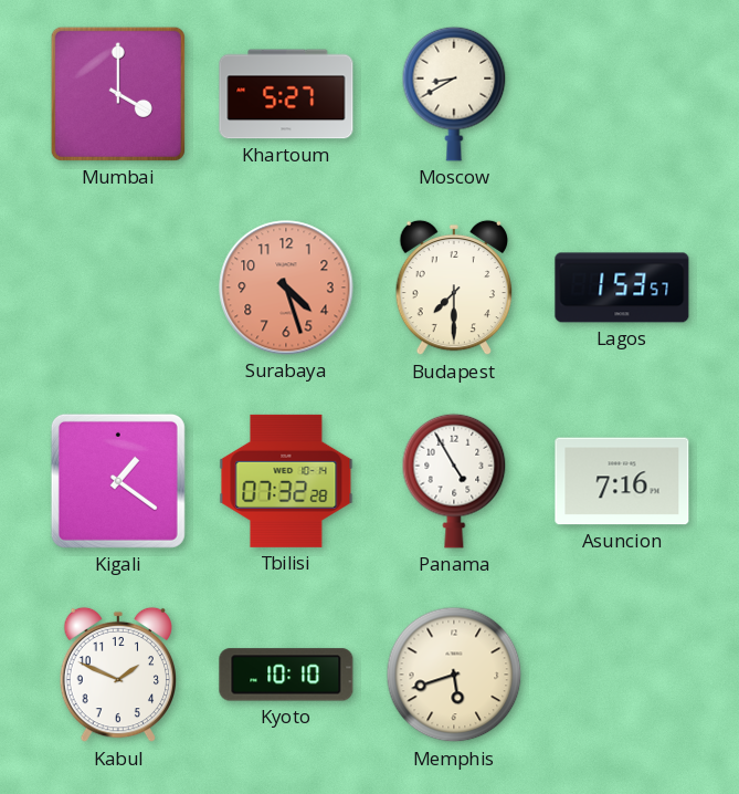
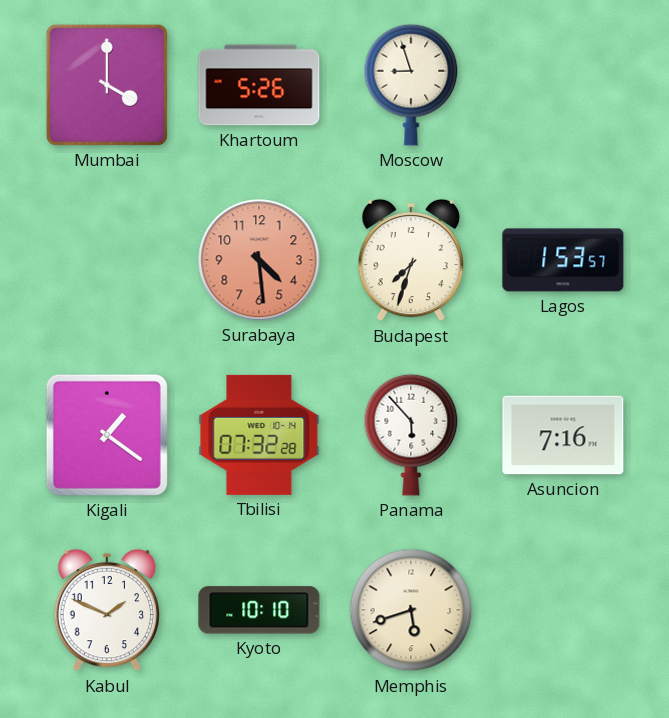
Khartoum: 5:27 -> 5:26 (259, 85)
Moscow: 8:40 -> 8:57 (411, 85)
Surabaya: 4:27 -> 4:29 (259, 260)
Budapest: 7:30 -> 7:33 (410, 260)
Panama: 4:55 -> 5:53 (411, 435)
